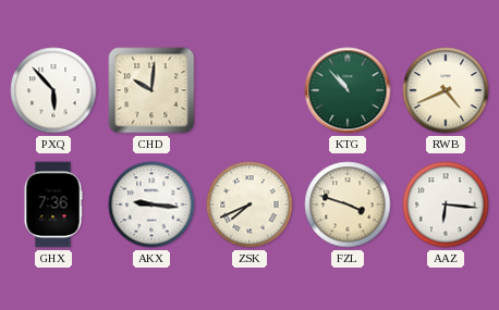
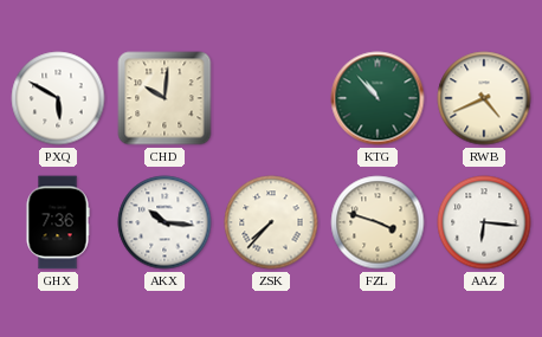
PXQ: 5:53 -> 5:50 (58, 98)
AKX: 9:16 -> 10:16 (164, 222)
ZSK: 7:41 -> 7:37 (271, 222)
